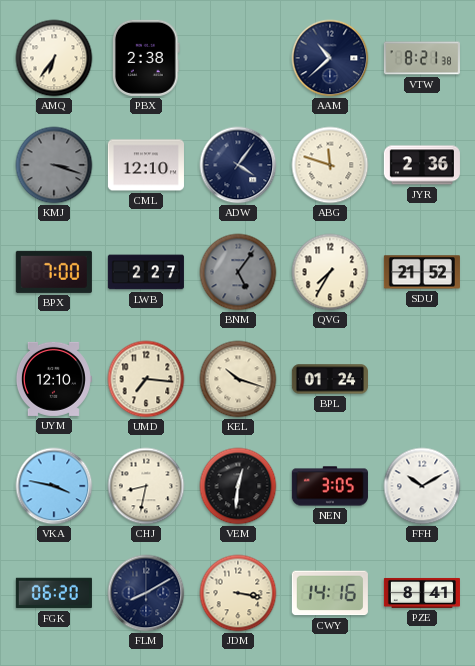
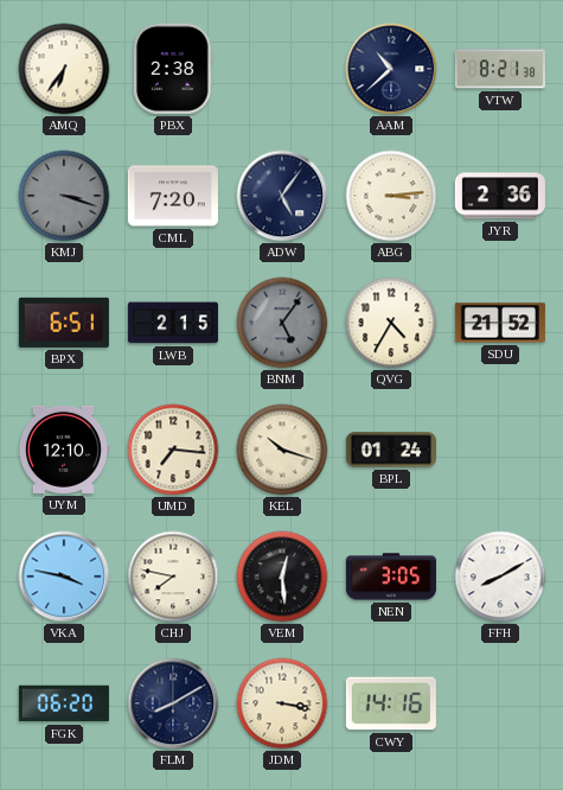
CML: 12:10 -> 7:20 (173, 196)
ADW: 4:06 -> 5:06 (282, 196)
ABG: 11:48 -> 3:14 (391, 196)
BPX: 7:00 -> 6:51 (64, 323)
LWB: 2:27 -> 2:15 (173, 323)
QVG: 7:35 -> 4:35 (391, 323)
CHJ: 8:32 -> 7:47 (173, 576)
VEM: 12:31 -> 12:29 (282, 576)
FFH: 10:10 -> 8:10 (500, 576)
PZE: 8:41 -> none (422, 593)
